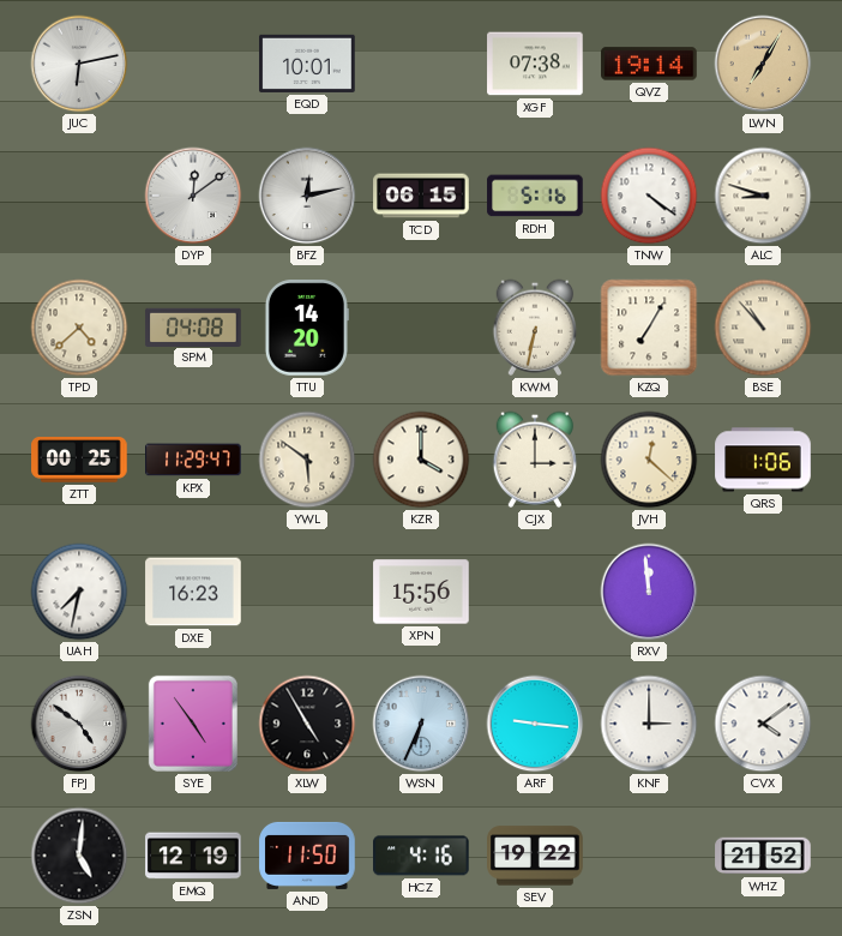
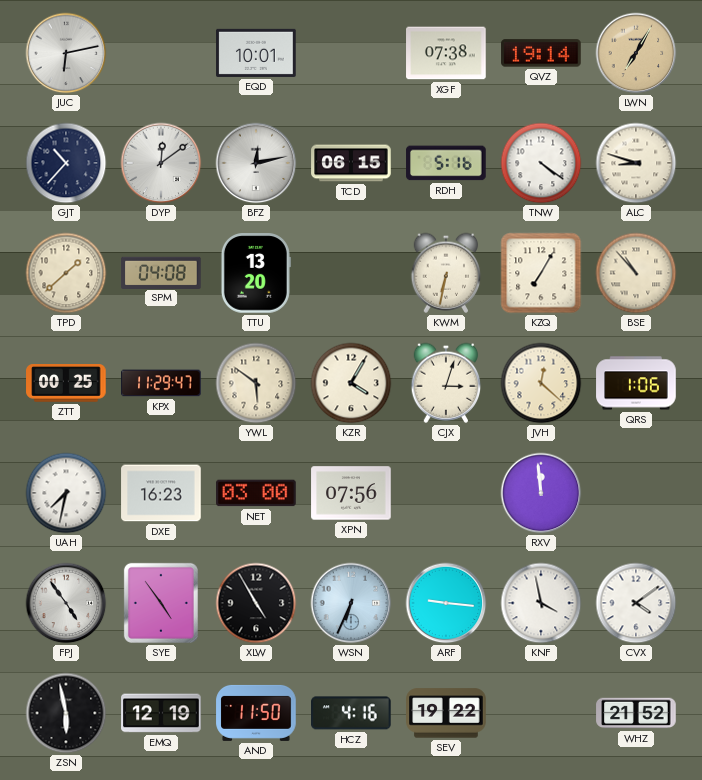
GJT: none -> 10:37 (66, 163)
TPD: 4:38 -> 1:38 (66, 273)
TTU: 14:20 -> 13:20 (255, 273)
KZR: 4:00 -> 4:05 (351, 383)
CJX: 3:00 -> 3:03 (446, 383)
NET: none -> 03:00 (256, 493)
XPN: 15:56 -> 07:56 (351, 493)
FPJ: 4:51 -> 4:54 (66, 603)
KNF: 3:00 -> 3:58 (541, 603)
ZSN: 5:01 -> 5:58 (66, 713)
